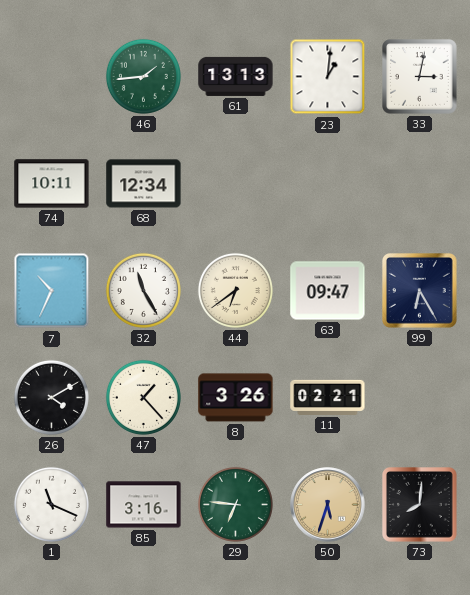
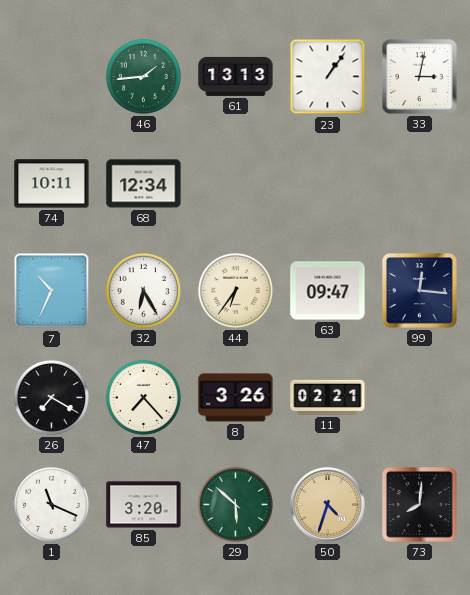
23: 1:01 -> 1:06 (328, 77)
32: 11:25 -> 6:25 (143, 290)
44: 6:39 -> 6:36 (235, 290)
99: 6:25 -> 12:16 (420, 291)
26: 4:10 -> 7:20 (51, 397)
47: 1:23 -> 7:23 (143, 397)
85: 3:16 -> 3:20 (144, 505)
29: 6:46 -> 5:52 (235, 504)
50: 5:33 -> 4:33 (328, 505)
